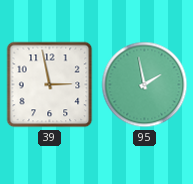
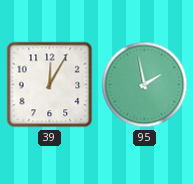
39: 2:58 -> 12:05 (50, 85)
